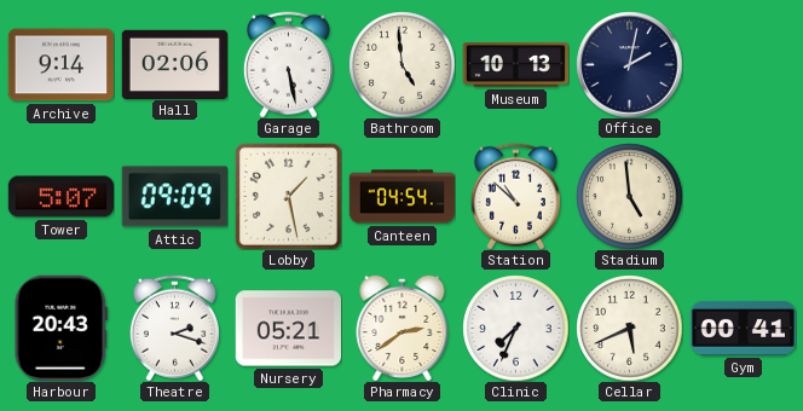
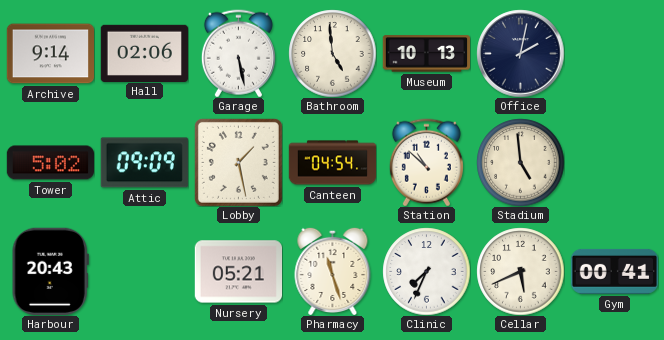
Tower: 5:07 -> 5:02 (50, 163)
Theatre: 2:18 -> none (174, 328)
Pharmacy: 2:39 -> 11:27 (333, 271)
